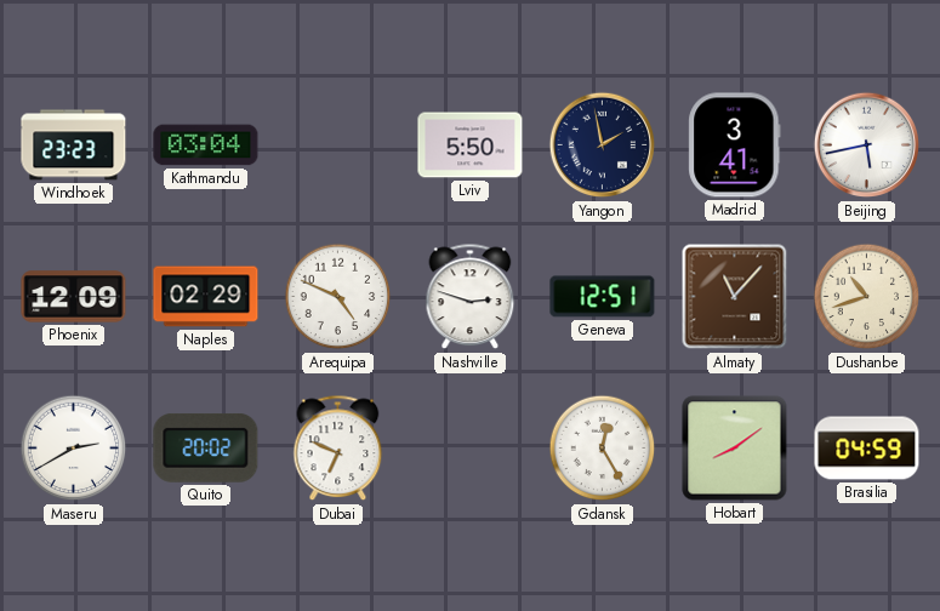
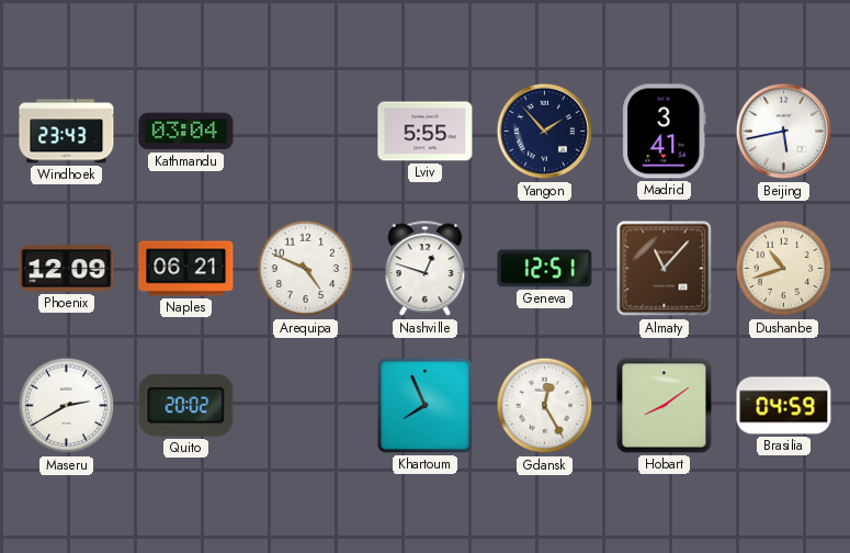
Windhoek: 23:23 -> 23:43 (67, 132)
Lviv: 5:50 -> 5:55 (426, 132)
Yangon: 1:58 -> 1:53 (545, 132)
Naples: 02:29 -> 06:21 (186, 269)
Nashville: 2:48 -> 12:48 (426, 269)
Dubai: 6:49 -> none (338, 449)
Khartoum: none -> 7:56 (424, 405)
